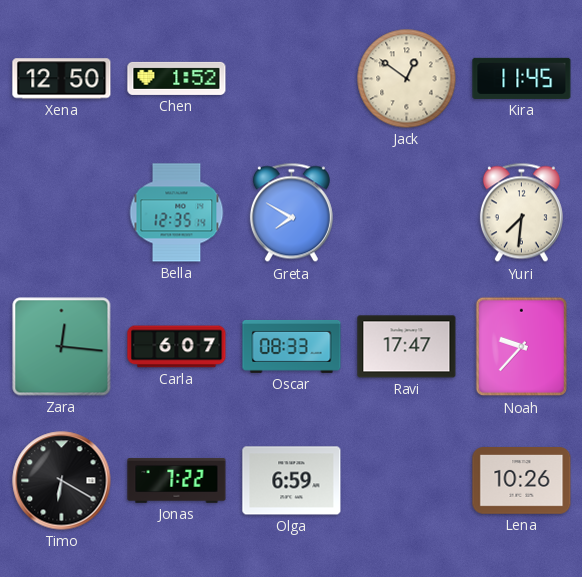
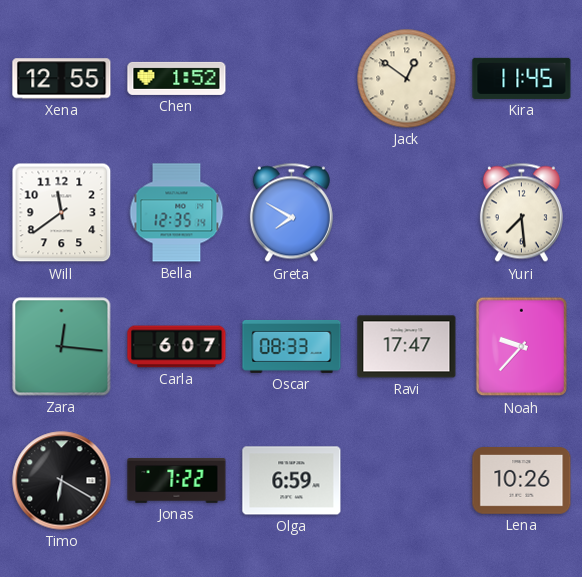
Xena: 12:50 -> 12:55 (62, 79)
Will: none -> 11:39 (62, 213)
Yuri: 7:31 -> 7:29 (521, 213)
